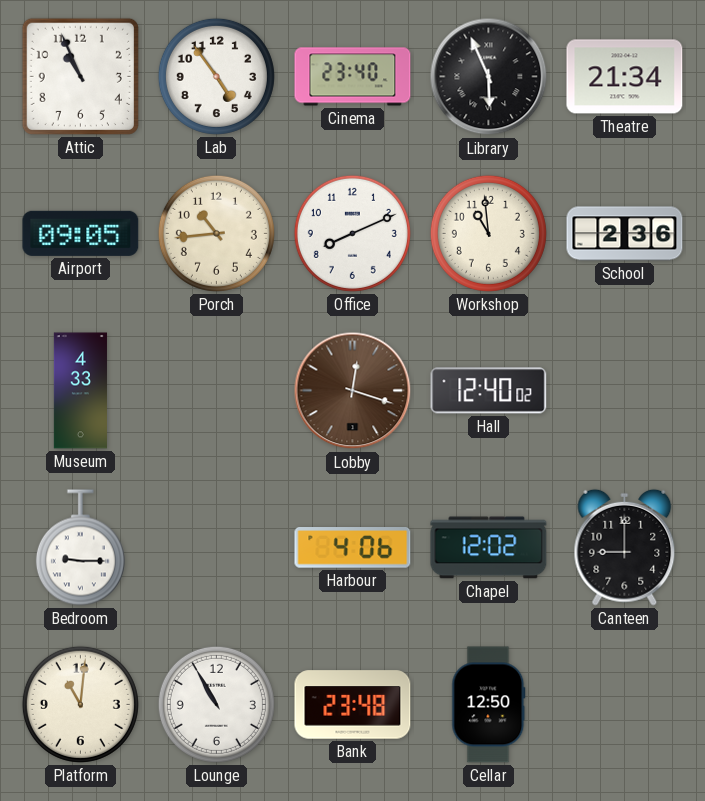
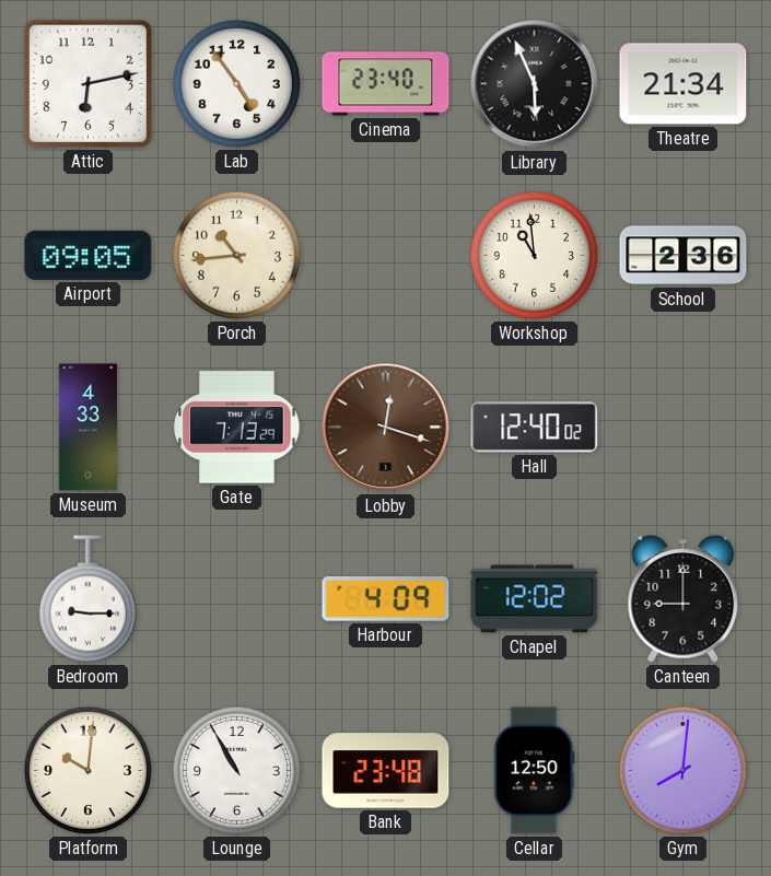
Attic: 10:56 -> 6:13 (87, 83)
Office: 8:11 -> none (352, 233)
Gate: none -> 7:13 (237, 428)
Harbour: 4:06 -> 4:09 (386, 599)
Platform: 11:01 -> 10:01 (87, 770)
Gym: none -> 8:01 (682, 770)
